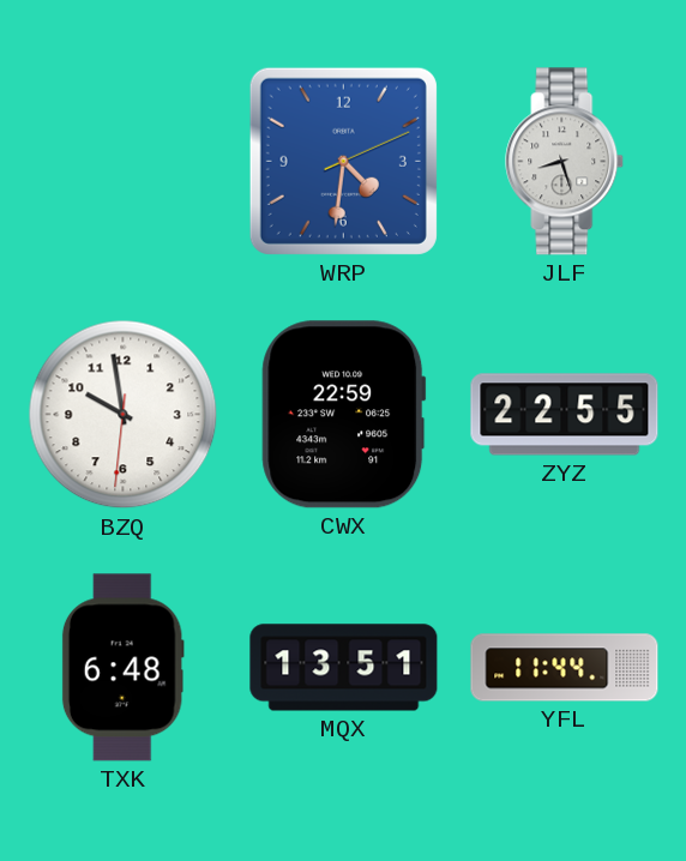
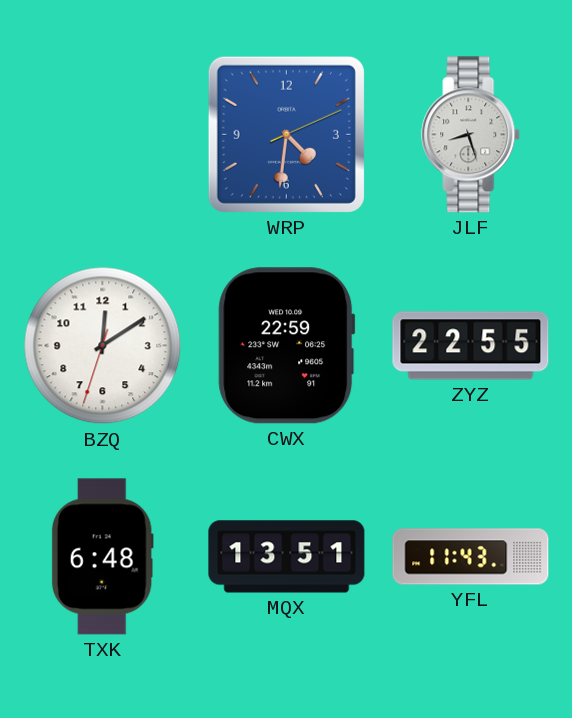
BZQ: 9:58 -> 12:09 (103, 346)
YFL: 11:44 -> 11:43 (471, 557)
